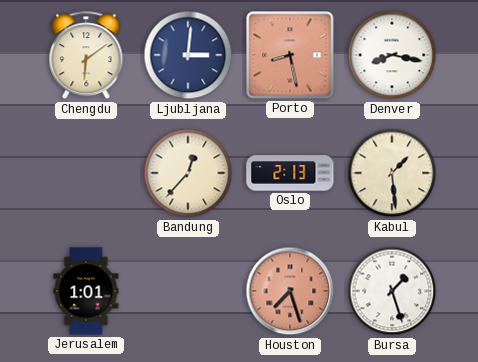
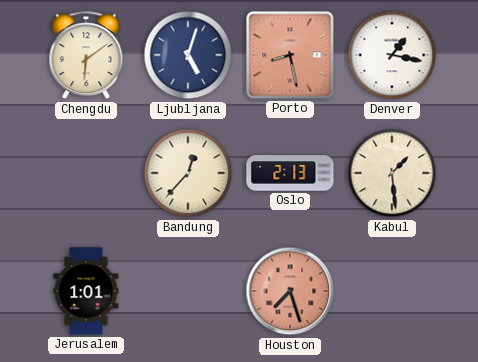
Ljubljana: 3:01 -> 5:03 (188, 55)
Denver: 8:17 -> 1:17 (392, 55)
Bursa: 1:27 -> none (392, 291)
